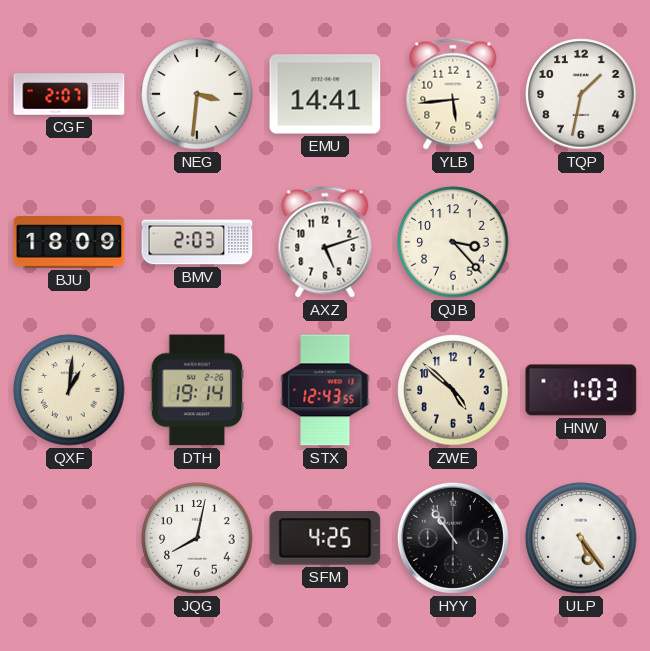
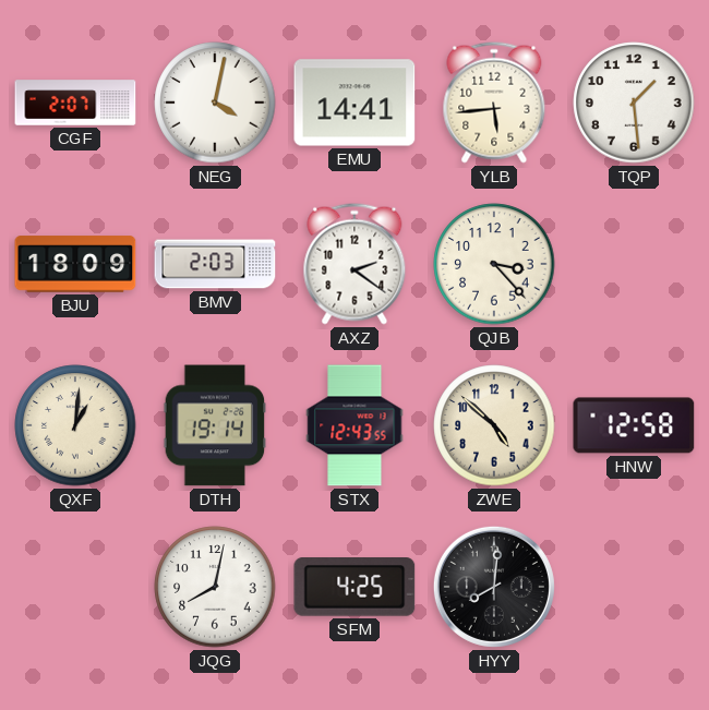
NEG: 3:31 -> 4:02 (215, 103)
TQP: 1:32 -> 1:29 (634, 103)
AXZ: 5:12 -> 2:21 (354, 264)
HNW: 1:03 -> 12:58 (634, 425)
HYY: 10:54 -> 8:01 (494, 587)
ULP: 5:24 -> none (581, 538)
